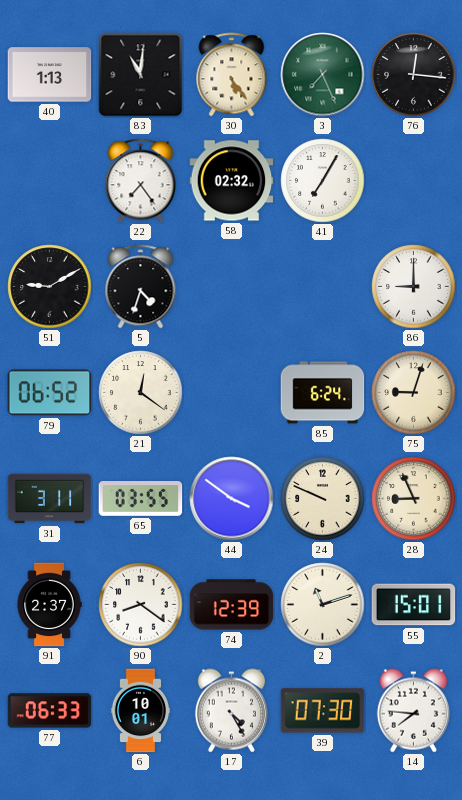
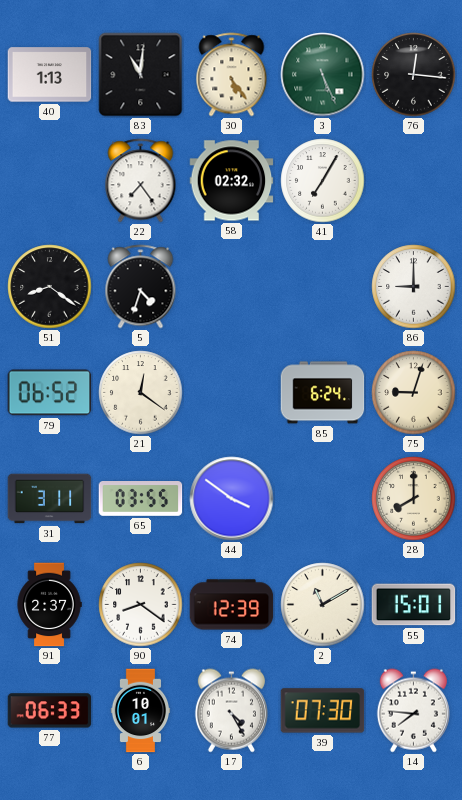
3: 7:26 -> 5:26 (323, 75)
51: 9:10 -> 8:21 (50, 287)
24: 9:49 -> none (323, 499)
28: 8:56 -> 8:00 (414, 499)
2: 11:12 -> 11:10 (323, 605)
